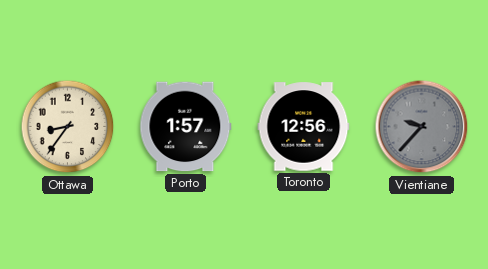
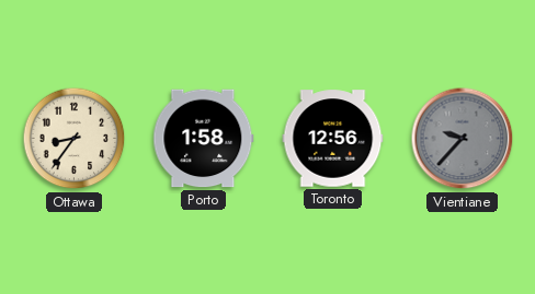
Porto: 1:57 -> 1:58 (204, 139)
